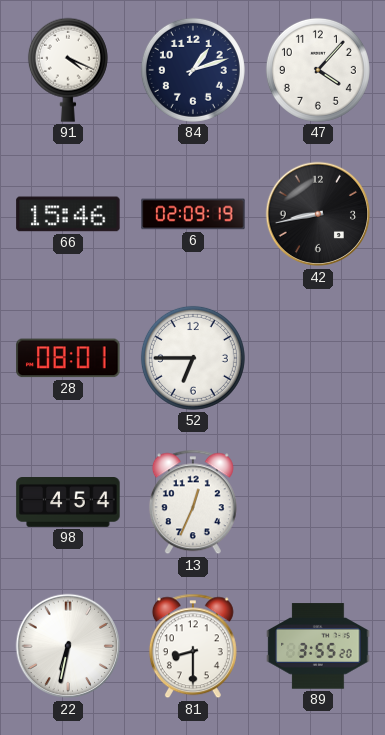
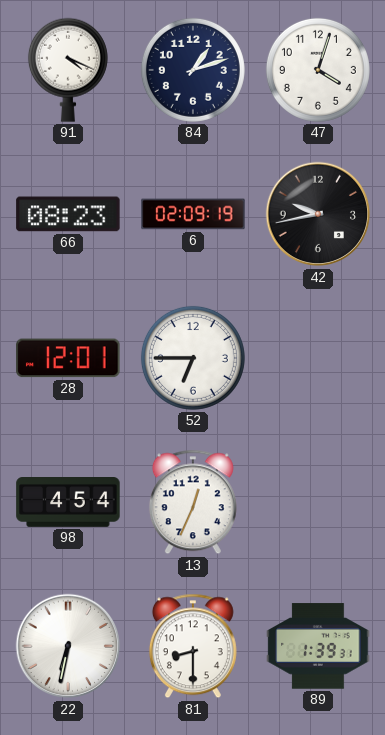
47: 4:07 -> 4:03 (318, 70)
66: 15:46 -> 08:23 (68, 214)
42: 8:43 -> 9:43 (318, 214)
28: 08:01 -> 12:01 (68, 358)
89: 3:55 -> 1:39 (318, 646)
